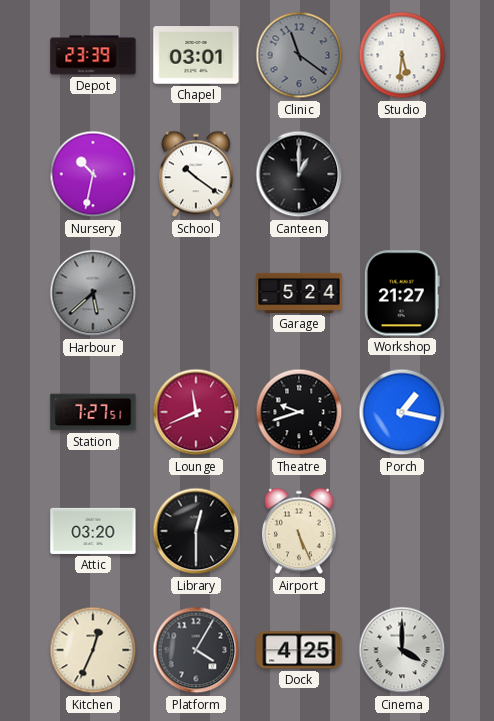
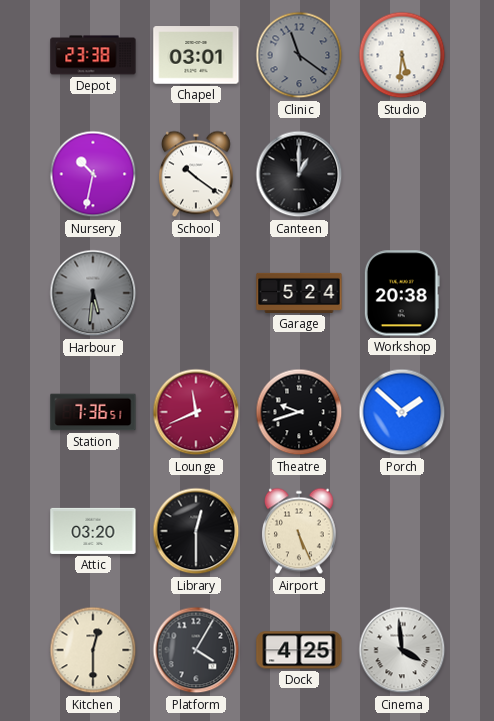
Depot: 23:39 -> 23:38 (93, 55)
Harbour: 5:38 -> 5:31 (93, 293)
Workshop: 21:27 -> 20:38 (402, 293)
Station: 7:27 -> 7:36 (93, 412)
Porch: 1:17 -> 1:52 (402, 412)
Kitchen: 12:34 -> 12:30 (93, 650)
Cinema: 4:00 -> 3:59 (402, 650)
